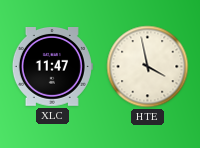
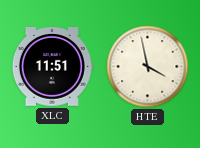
XLC: 11:47 -> 11:51 (52, 67)
